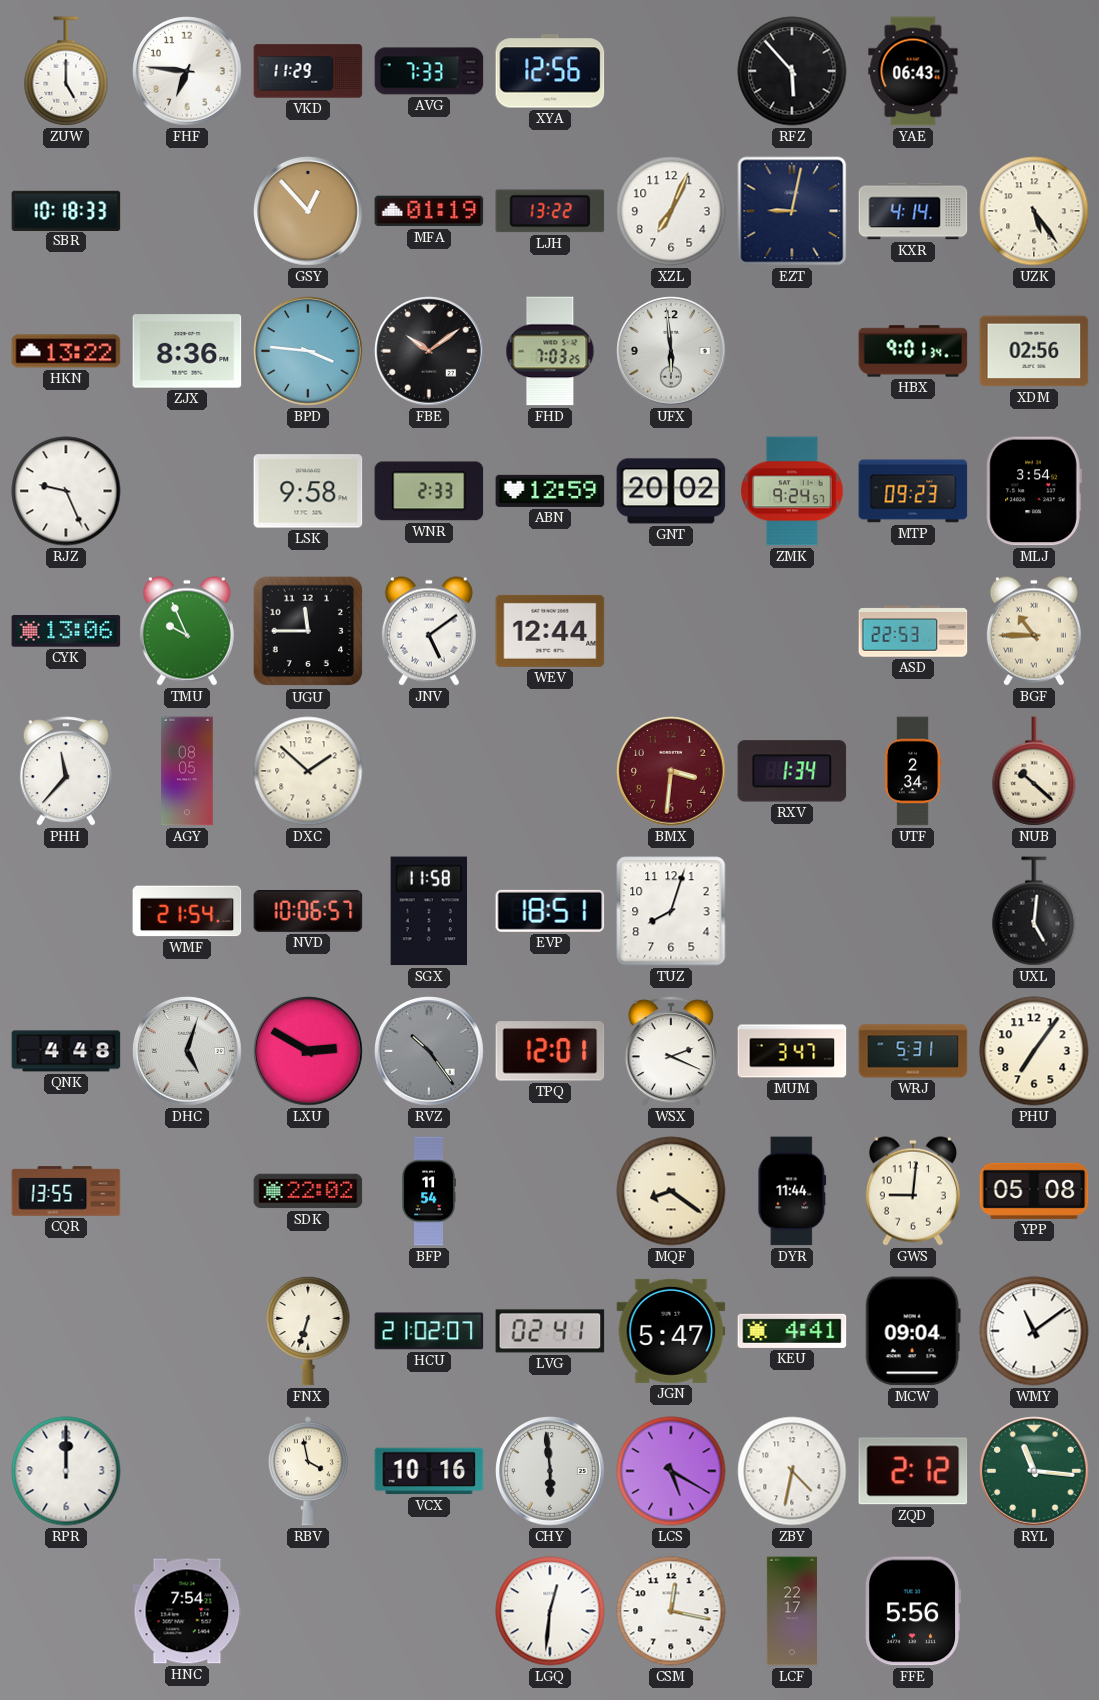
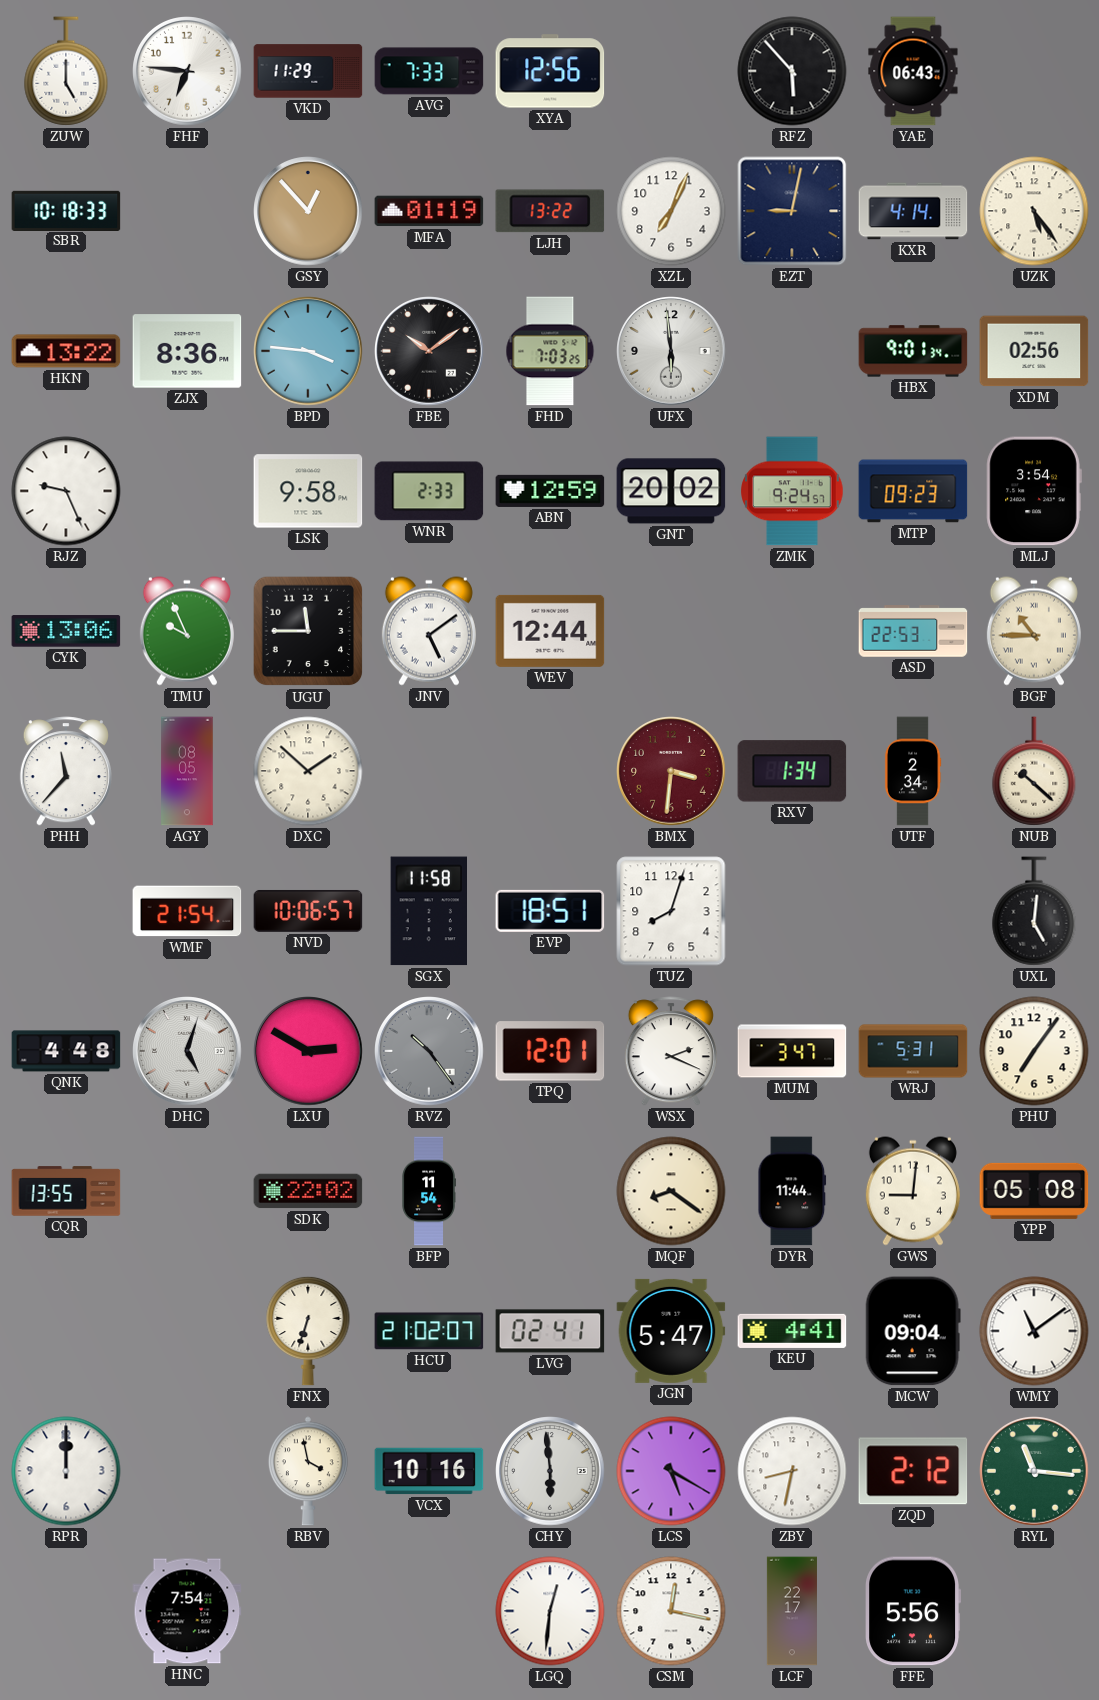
ZBY: 4:32 -> 8:32 (792, 1471)
